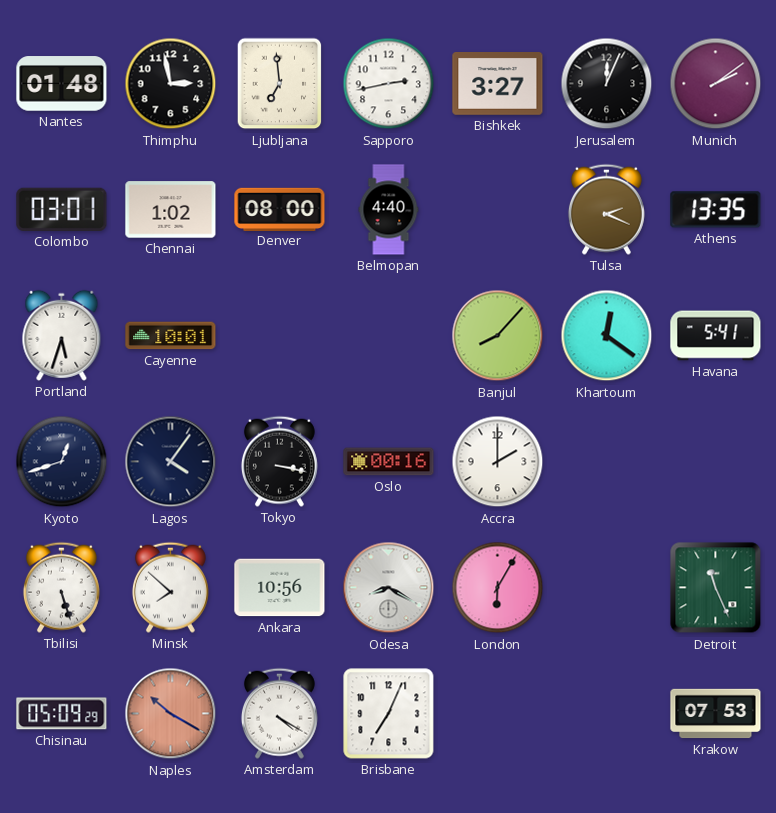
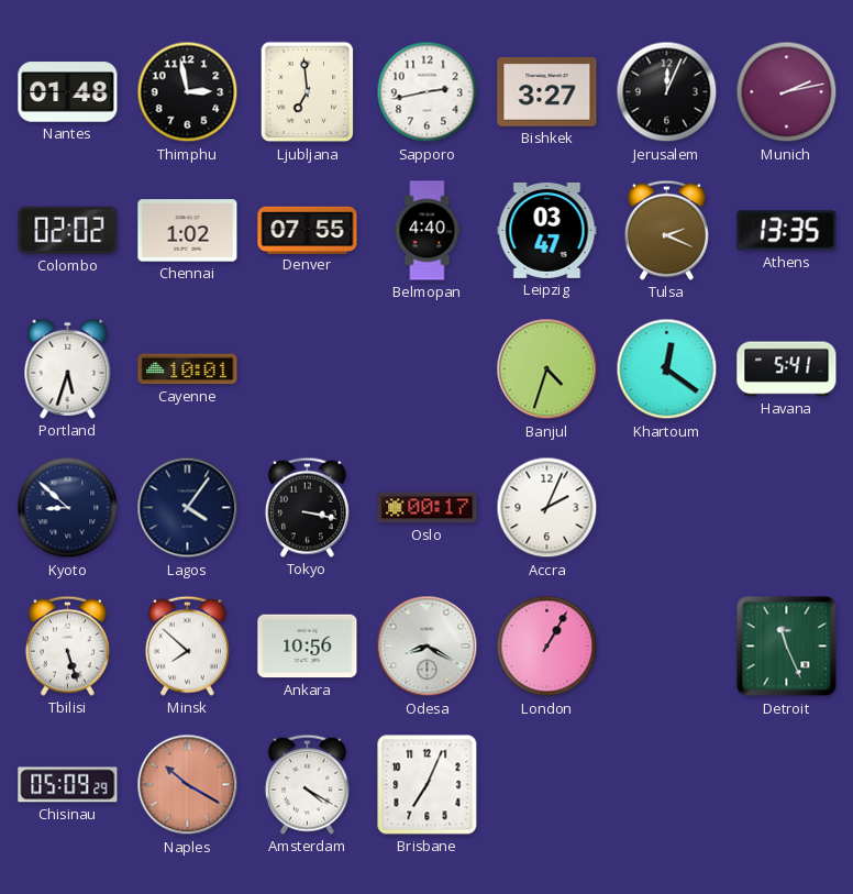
Munich: 2:09 -> 2:13 (787, 92)
Colombo: 03:01 -> 02:02 (68, 230)
Denver: 08:00 -> 07:55 (308, 230)
Leipzig: none -> 03:47 (547, 230)
Banjul: 8:07 -> 4:33 (547, 369)
Kyoto: 12:42 -> 8:52 (68, 508)
Oslo: 00:16 -> 00:17 (428, 508)
Accra: 2:00 -> 2:04 (547, 508)
London: 6:05 -> 1:05 (547, 647)
Krakow: 07:53 -> none (716, 714)
